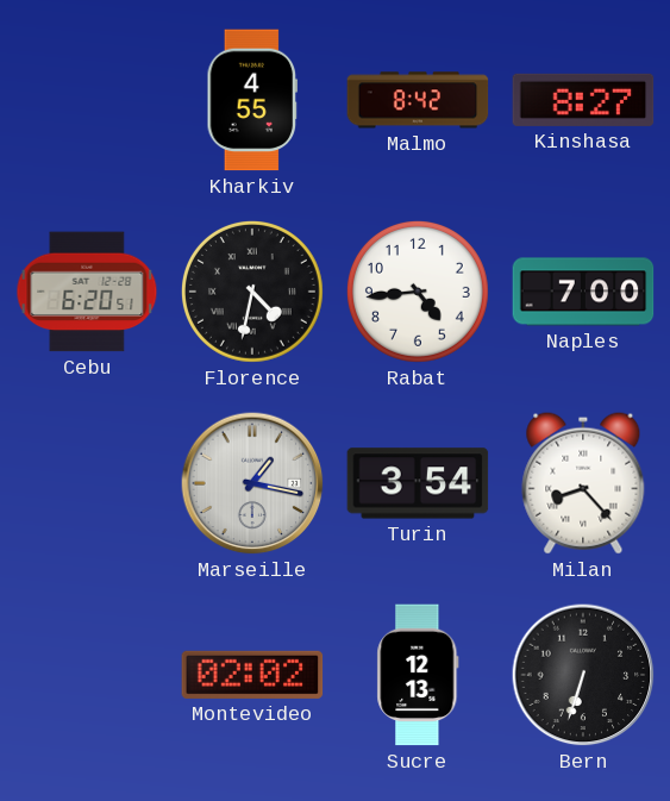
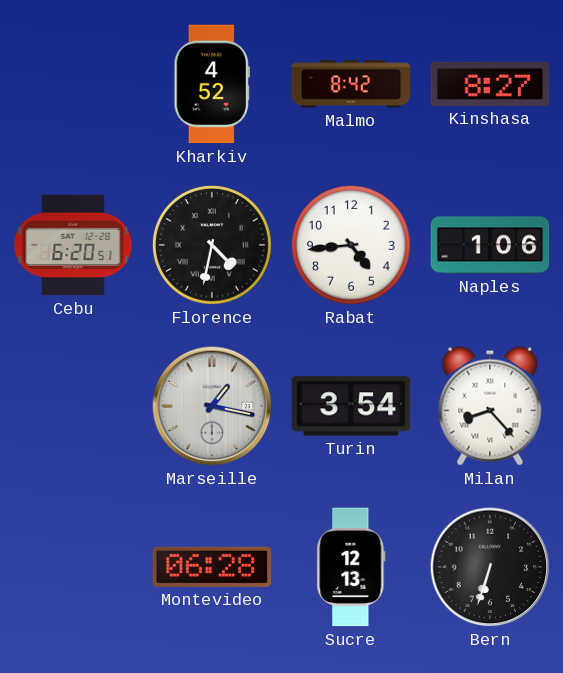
Kharkiv: 4:55 -> 4:52 (212, 84)
Naples: 7:00 -> 1:06 (490, 245)
Montevideo: 02:02 -> 06:28 (212, 567)
